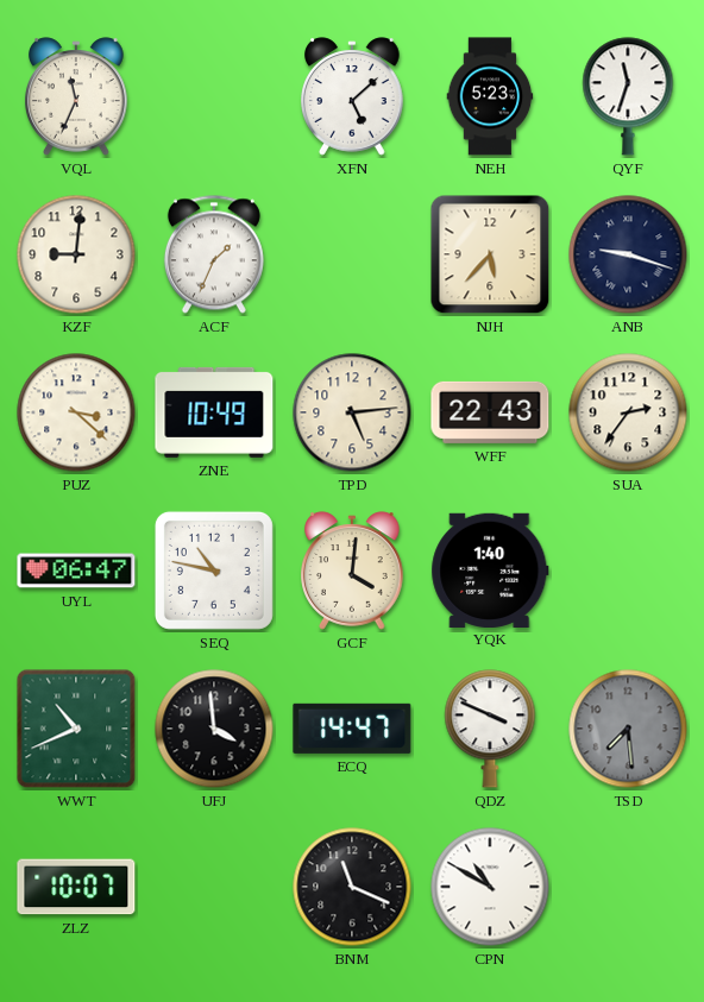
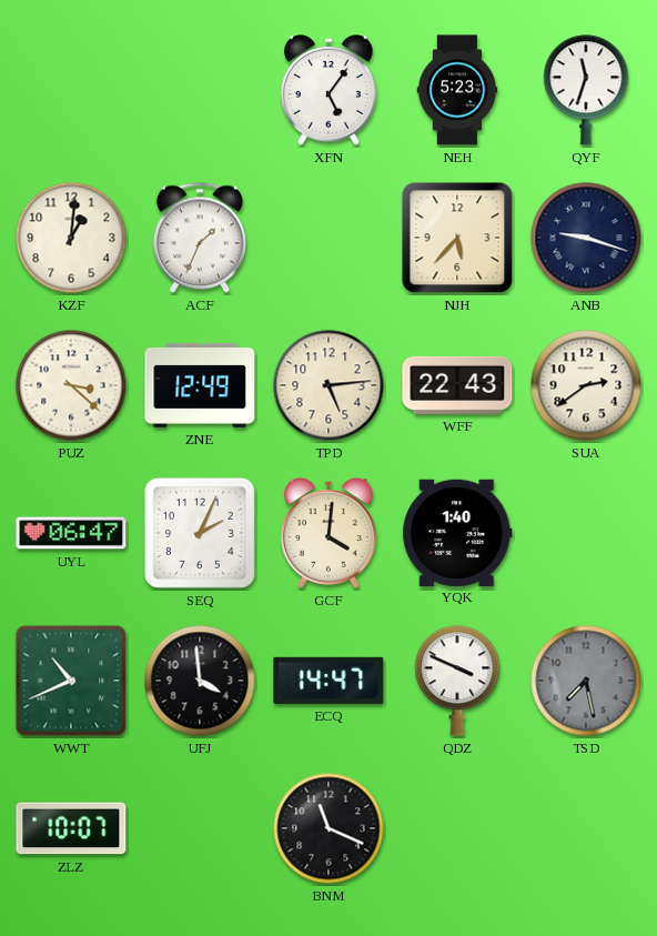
VQL: 11:34 -> none (76, 96)
XFN: 5:08 -> 5:06 (328, 90)
KZF: 9:01 -> 1:01 (71, 238)
ZNE: 10:49 -> 12:49 (200, 385)
SUA: 2:36 -> 2:39 (586, 385)
SEQ: 10:47 -> 2:04 (200, 533)
TSD: 7:29 -> 7:28 (586, 681)
CPN: 10:50 -> none (490, 887)
